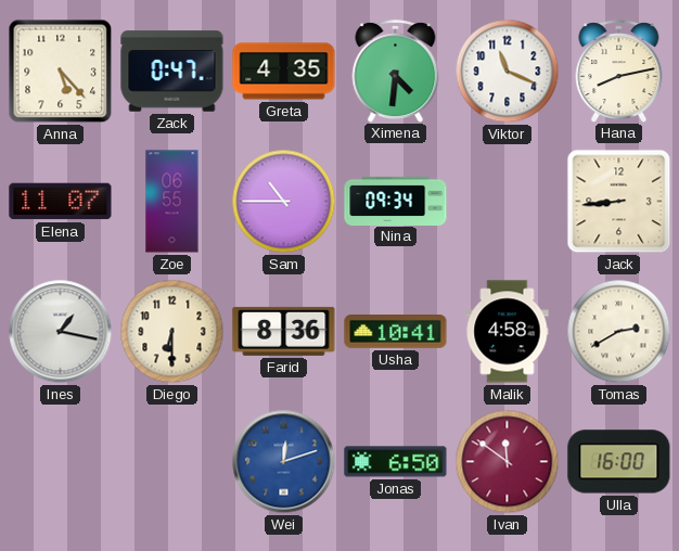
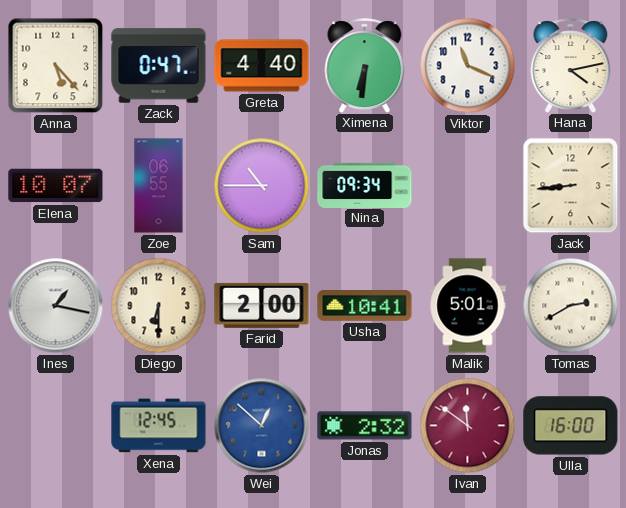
Greta: 4:35 -> 4:40 (262, 66)
Ximena: 4:31 -> 6:31 (365, 65)
Hana: 8:13 -> 4:13 (571, 65)
Elena: 11:07 -> 10:07 (56, 186)
Farid: 8:36 -> 2:00 (262, 305)
Malik: 4:58 -> 5:01 (468, 306)
Xena: none -> 12:45 (159, 426)
Wei: 12:12 -> 12:52 (262, 426)
Jonas: 6:50 -> 2:32 (365, 426)
